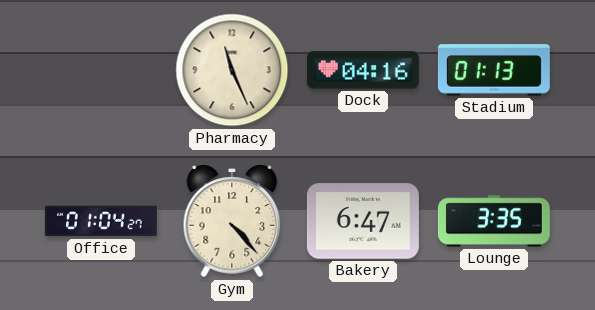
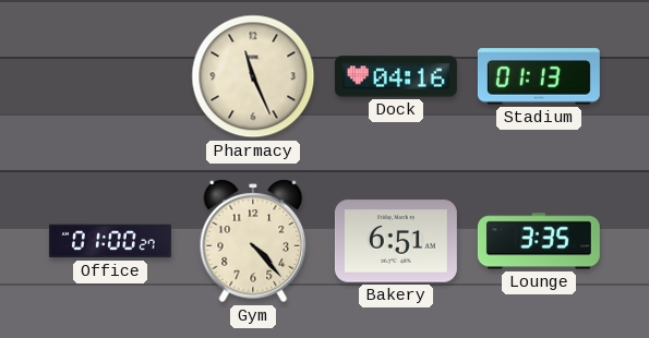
Office: 01:04 -> 01:00 (110, 241)
Bakery: 6:47 -> 6:51 (396, 241)
